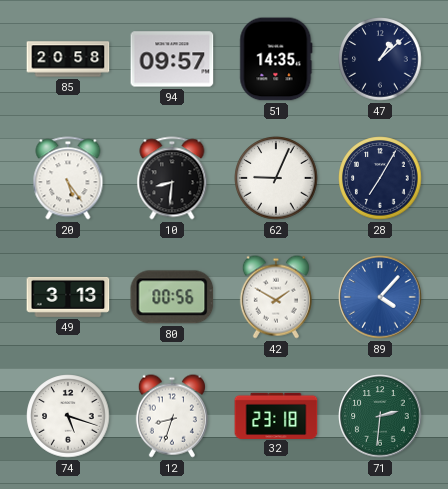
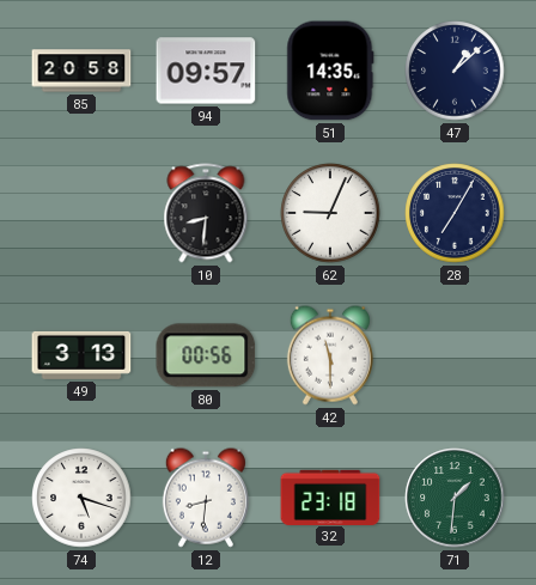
20: 5:24 -> none (68, 178)
42: 1:50 -> 11:30 (330, 355)
89: 4:07 -> none (380, 297)
12: 8:33 -> 8:31 (206, 498)
71: 2:31 -> 1:31 (455, 498)
